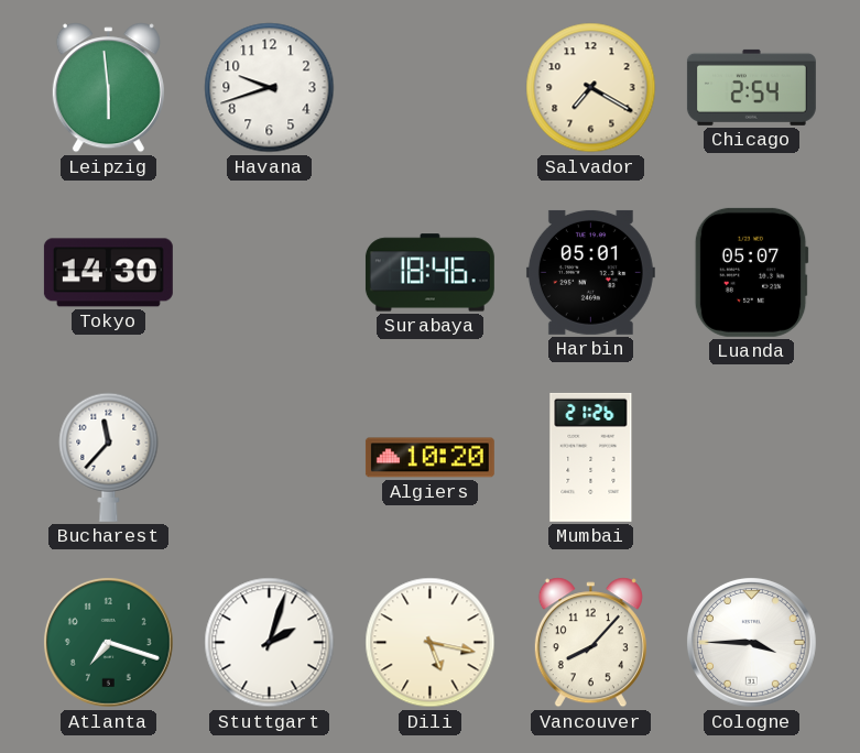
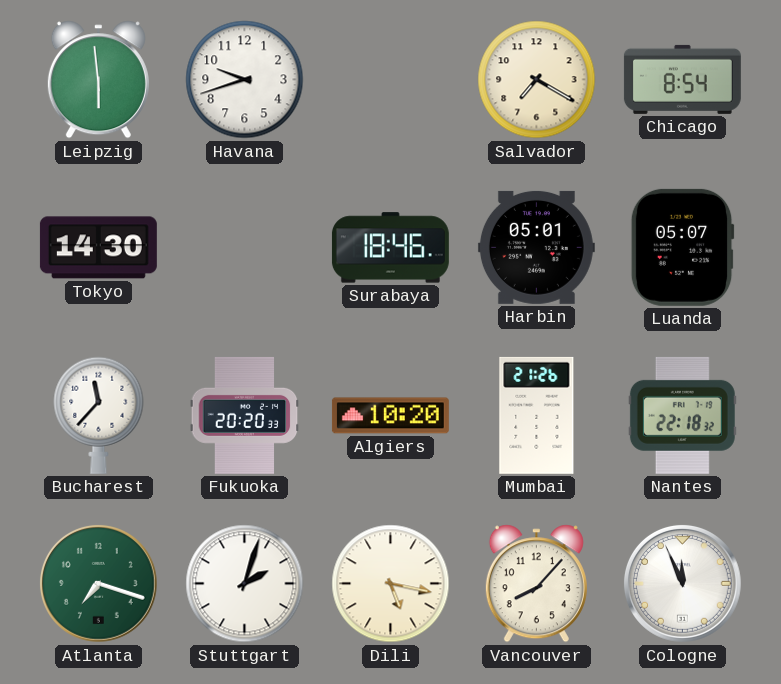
Chicago: 2:54 -> 8:54 (682, 79)
Fukuoka: none -> 20:20 (245, 415)
Nantes: none -> 22:18 (682, 415)
Cologne: 3:45 -> 11:56 (682, 583)
